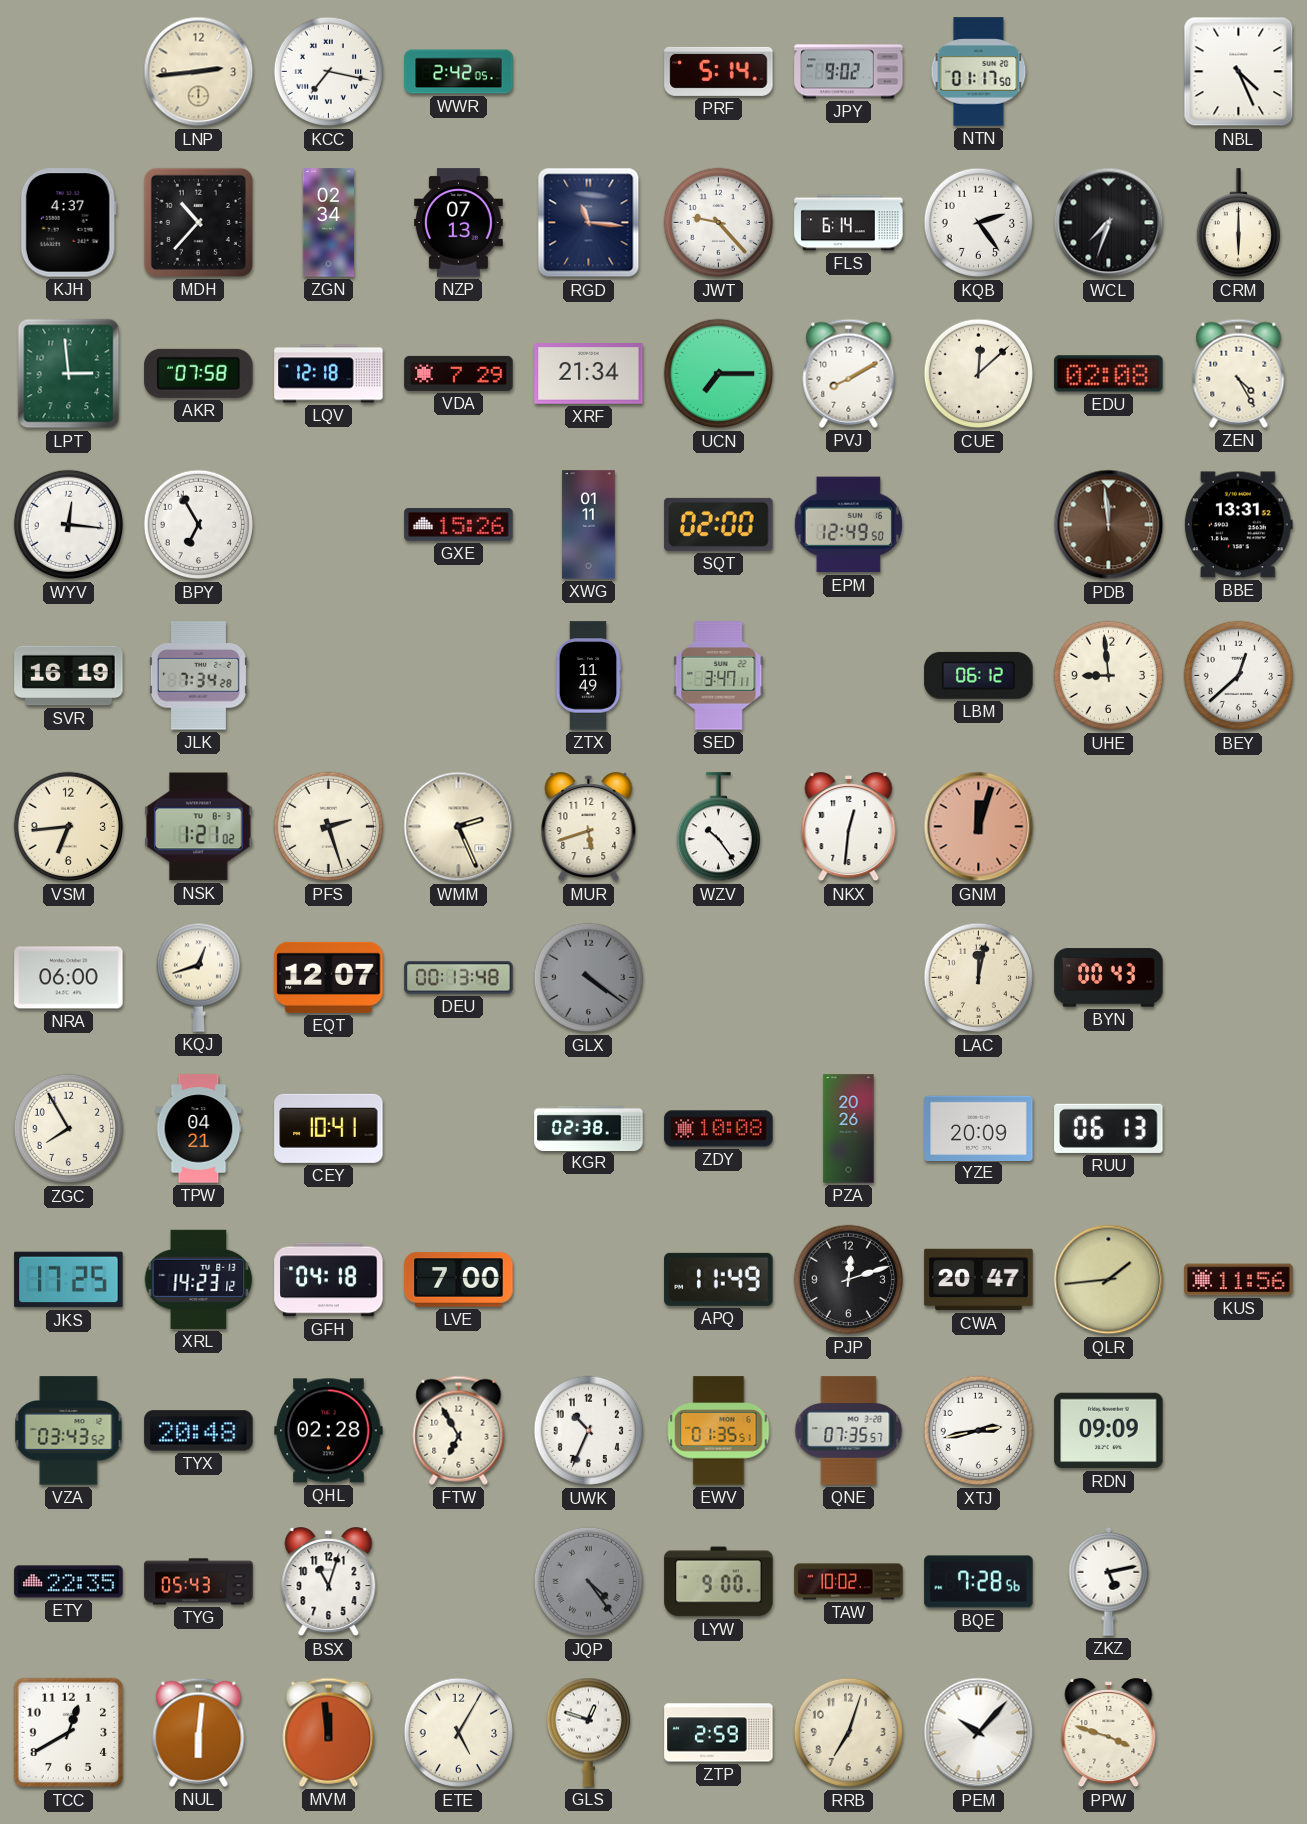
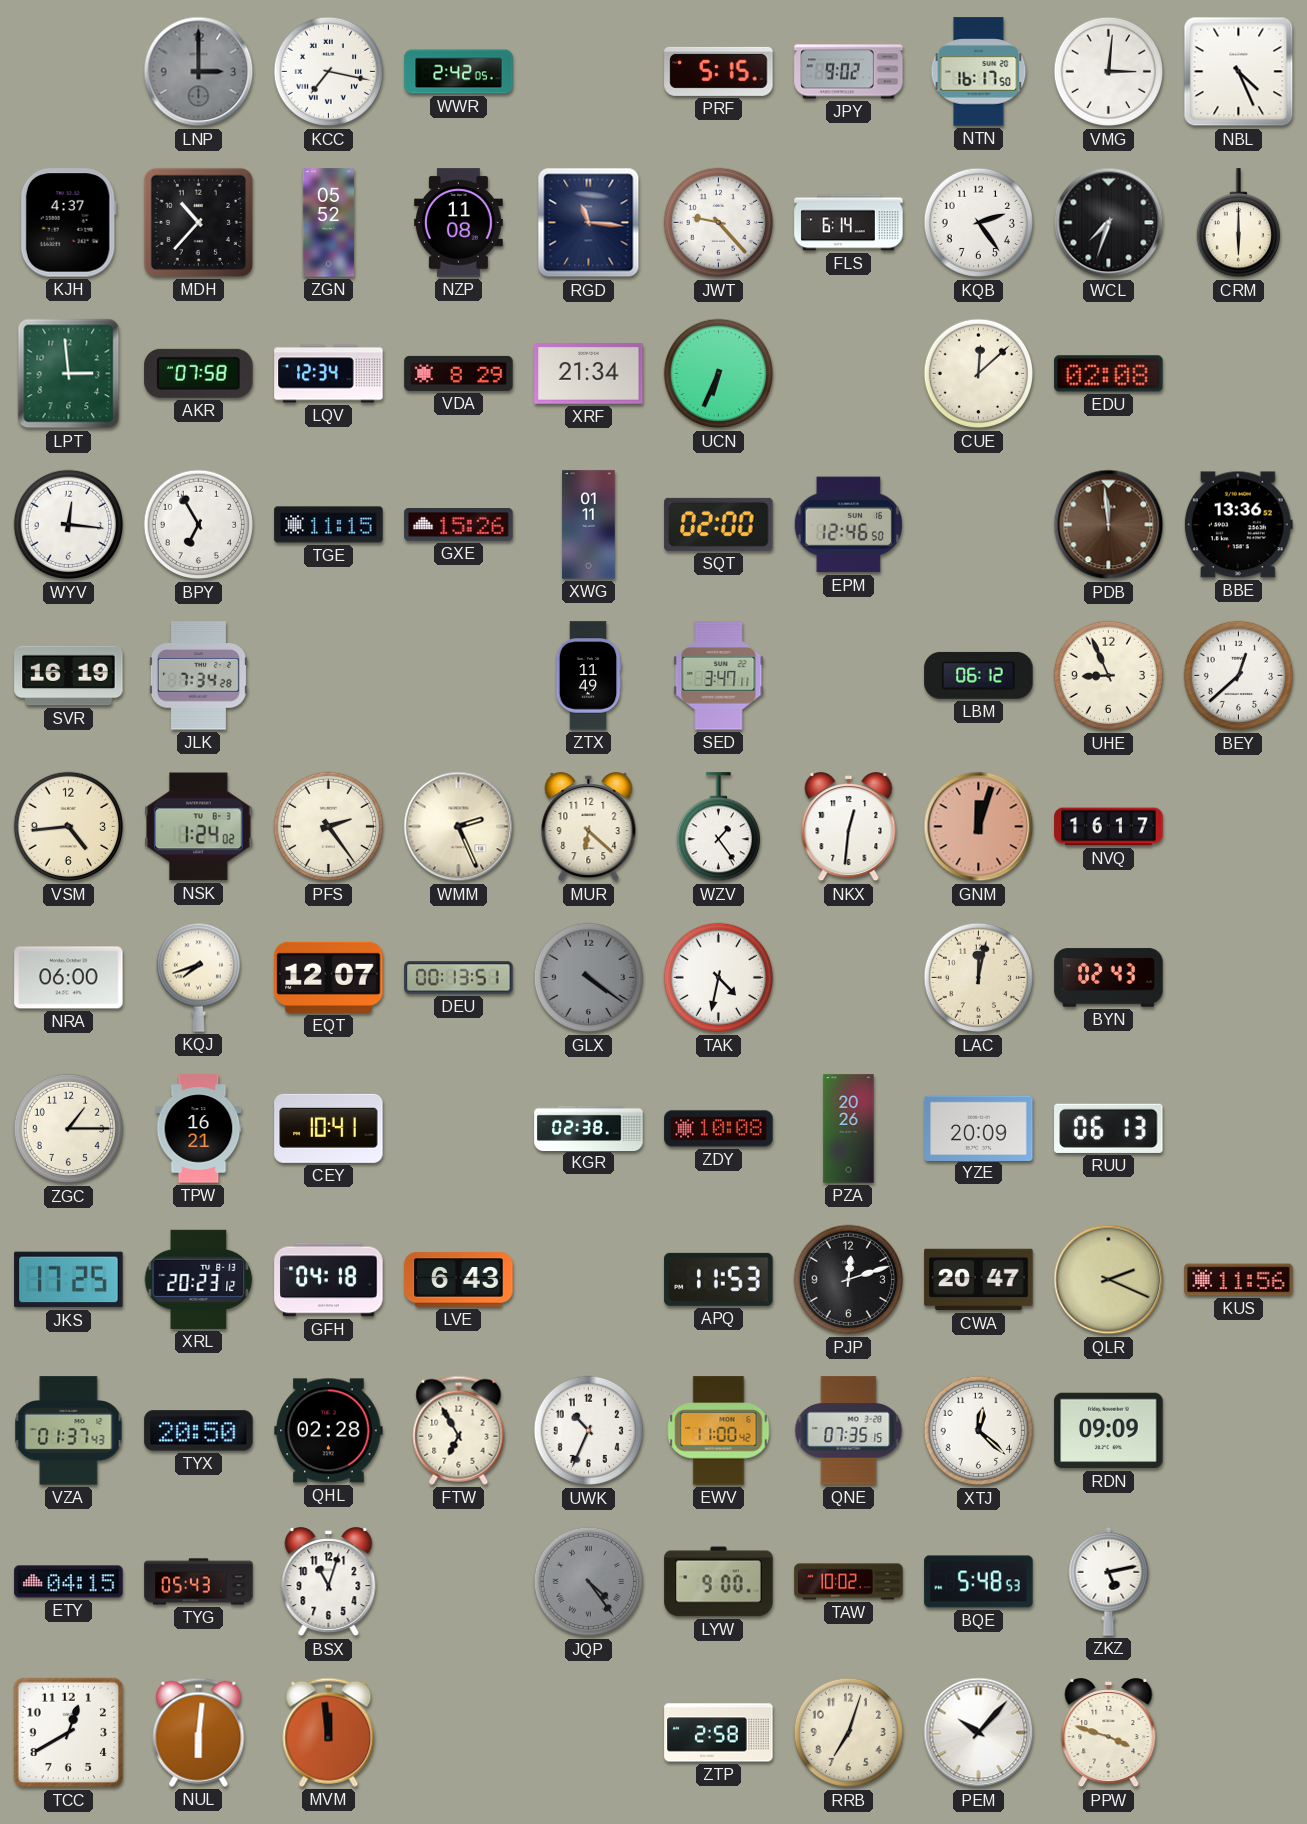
LNP: 2:44 -> 3:00 (199, 72)
LNP dial: cream -> grey (199, 72)
PRF: 5:14 -> 5:15 (719, 71)
NTN: 01:17 -> 16:17 (979, 72)
VMG: none -> 3:01 (1109, 72)
ZGN: 02:34 -> 05:52 (328, 223)
NZP: 07:13 -> 11:08 (459, 223)
LQV: 12:18 -> 12:34 (329, 374)
VDA: 7:29 -> 8:29 (459, 373)
UCN: 7:15 -> 6:34 (719, 374)
PVJ: 8:10 -> none (849, 373)
ZEN: 4:25 -> none (1239, 373)
TGE: none -> 11:15 (329, 525)
EPM: 12:49 -> 12:46 (848, 525)
BBE: 13:31 -> 13:36 (1238, 525)
UHE: 8:59 -> 8:56 (1109, 676)
VSM: 6:44 -> 4:44 (69, 827)
NSK: 1:21 -> 1:24 (199, 827)
PFS: 2:27 -> 2:24 (329, 827)
MUR: 5:42 -> 6:22 (589, 827)
WZV: 10:24 -> 1:24 (718, 827)
NVQ: none -> 16:17 (1109, 827)
KQJ: 12:42 -> 7:42 (198, 977)
DEU: 00:13:48 -> 00:13:51 (459, 978)
TAK: none -> 4:32 (719, 978)
BYN: 00:43 -> 02:43 (1109, 978)
ZGC: 7:55 -> 1:15 (69, 1129)
TPW: 04:21 -> 16:21 (199, 1129)
XRL: 14:23 -> 20:23 (199, 1279)
LVE: 7:00 -> 6:43 (459, 1280)
APQ: 11:49 -> 11:53 (719, 1279)
QLR: 1:44 -> 2:19 (1109, 1280)
VZA: 03:43 -> 01:37 (69, 1431)
TYX: 20:48 -> 20:50 (199, 1431)
EWV: 01:35 -> 11:00 (719, 1431)
QNE: 07:35:57 -> 07:35:15 (849, 1431)
XTJ: 2:43 -> 12:22 (979, 1431)
ETY: 22:35 -> 04:15 (69, 1582)
BQE: 7:28 -> 5:48 (979, 1582)
ETE: 5:05 -> none (459, 1733)
GLS: 12:48 -> none (588, 1732)
ZTP: 2:59 -> 2:58 (719, 1733)
